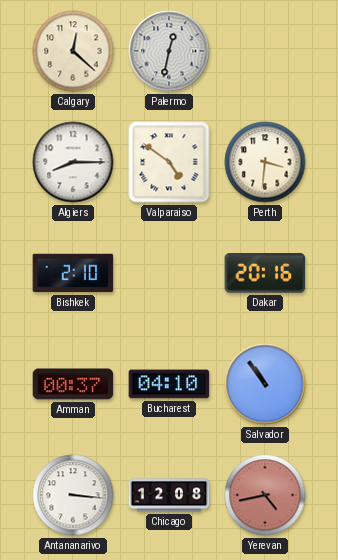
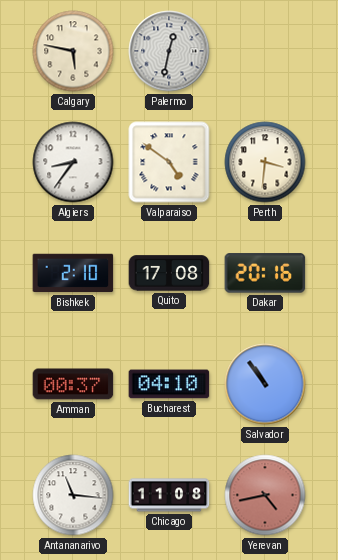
Calgary: 12:22 -> 5:47 (73, 51)
Algiers: 8:15 -> 8:36 (73, 162)
Quito: none -> 17:08 (169, 273)
Antananarivo: 3:16 -> 11:16 (73, 495)
Chicago: 12:08 -> 11:08 (169, 495)
